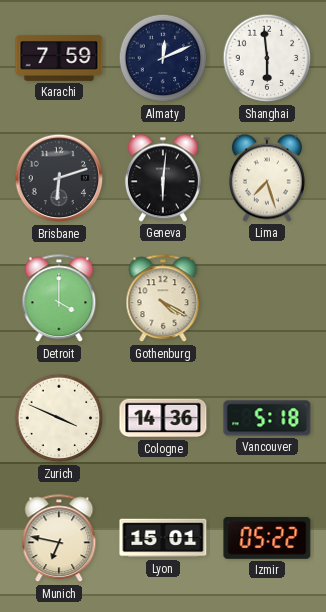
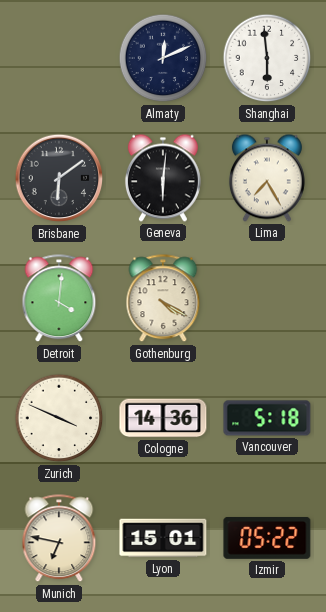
Karachi: 7:59 -> none (59, 58)
Brisbane: 6:12 -> 6:09 (59, 178)
Lima: 7:27 -> 7:25 (267, 178)
Detroit: 4:00 -> 4:01 (59, 299)
